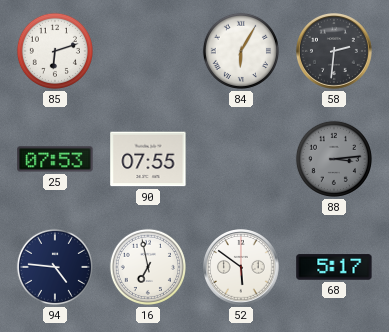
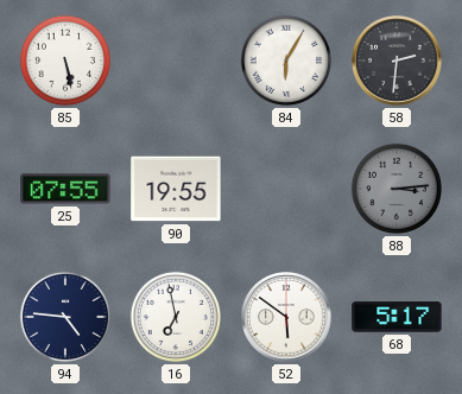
85: 6:12 -> 5:28 (65, 61)
25: 07:53 -> 07:55 (65, 189)
90: 07:55 -> 19:55 (176, 189)
